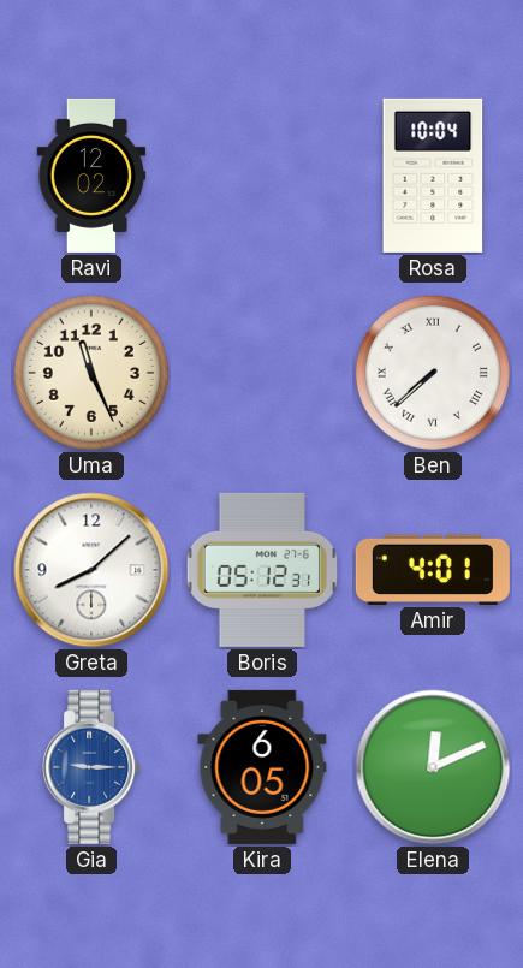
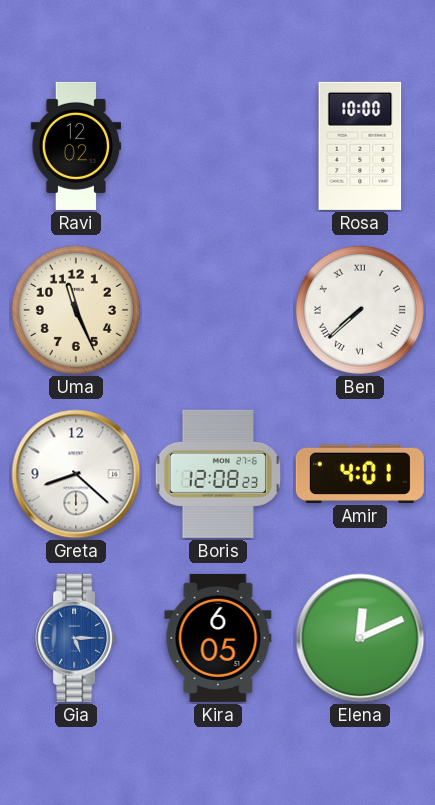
Rosa: 10:04 -> 10:00 (360, 146)
Greta: 8:08 -> 8:22 (76, 474)
Boris: 05:12 -> 12:08 (217, 474)
Gia: 9:15 -> 5:15 (76, 638)
